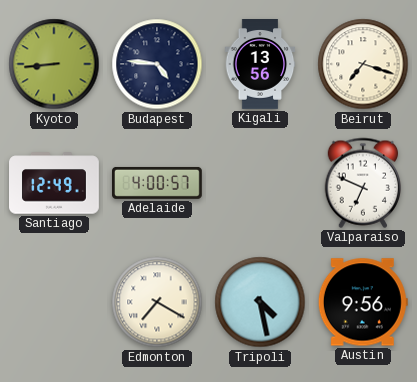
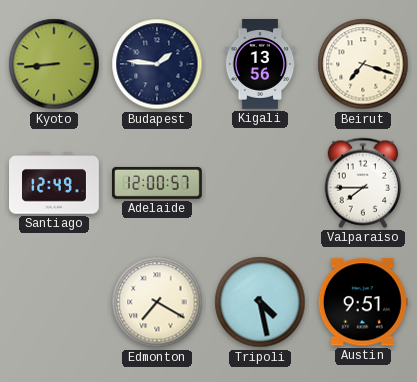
Budapest: 4:46 -> 1:46 (157, 64)
Adelaide: 4:00 -> 12:00 (158, 183)
Valparaiso: 6:49 -> 7:45 (363, 183)
Austin: 9:56 -> 9:51 (363, 302)
